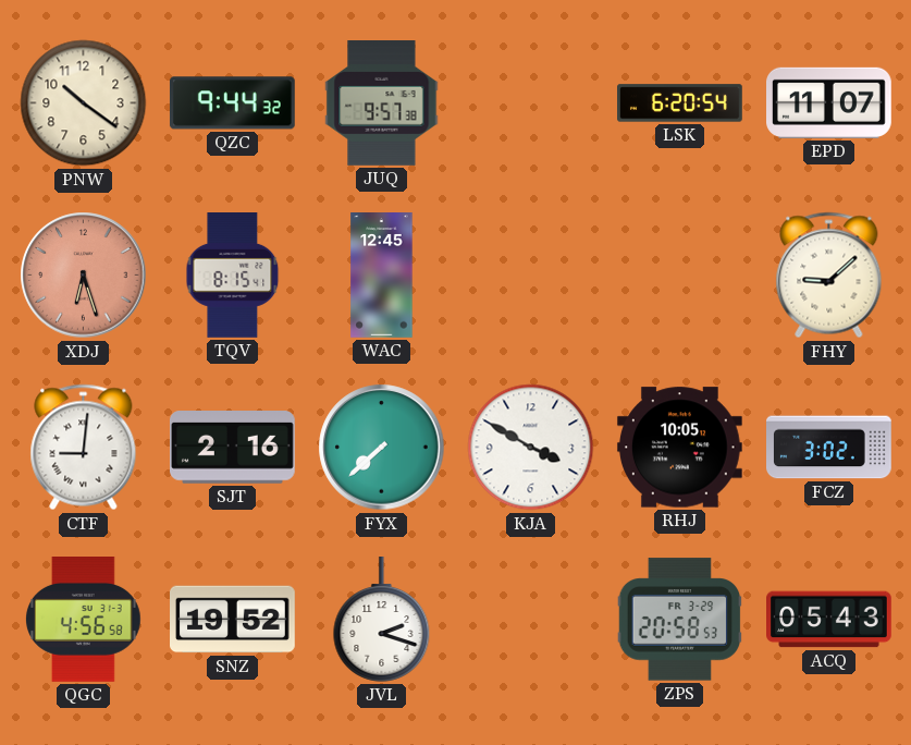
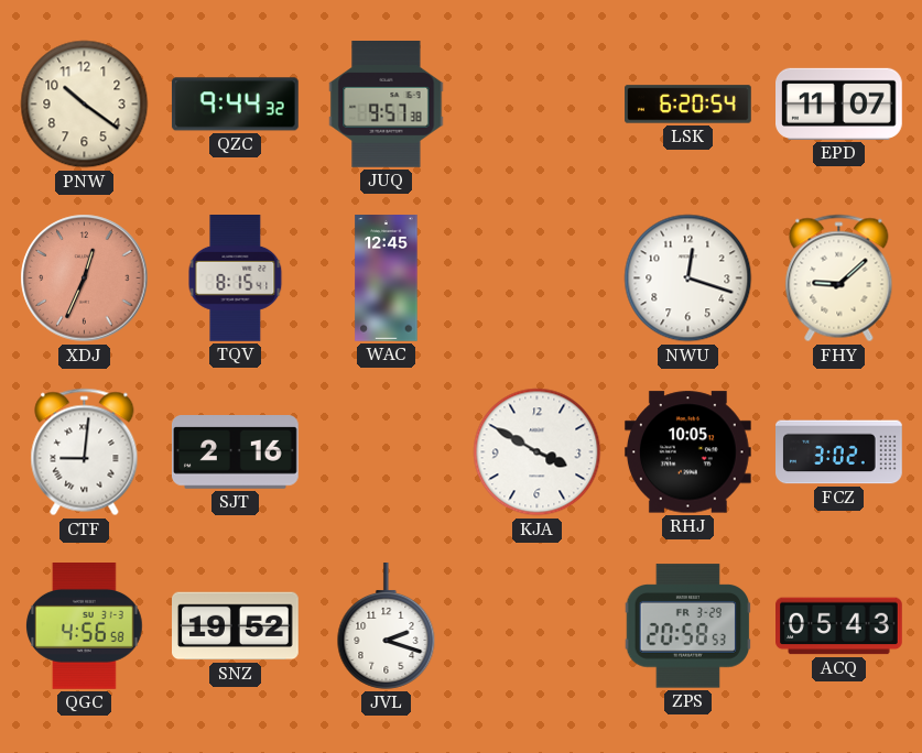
XDJ: 6:27 -> 12:34 (85, 279)
NWU: none -> 12:18 (688, 279)
FYX: 7:38 -> none (382, 448)
